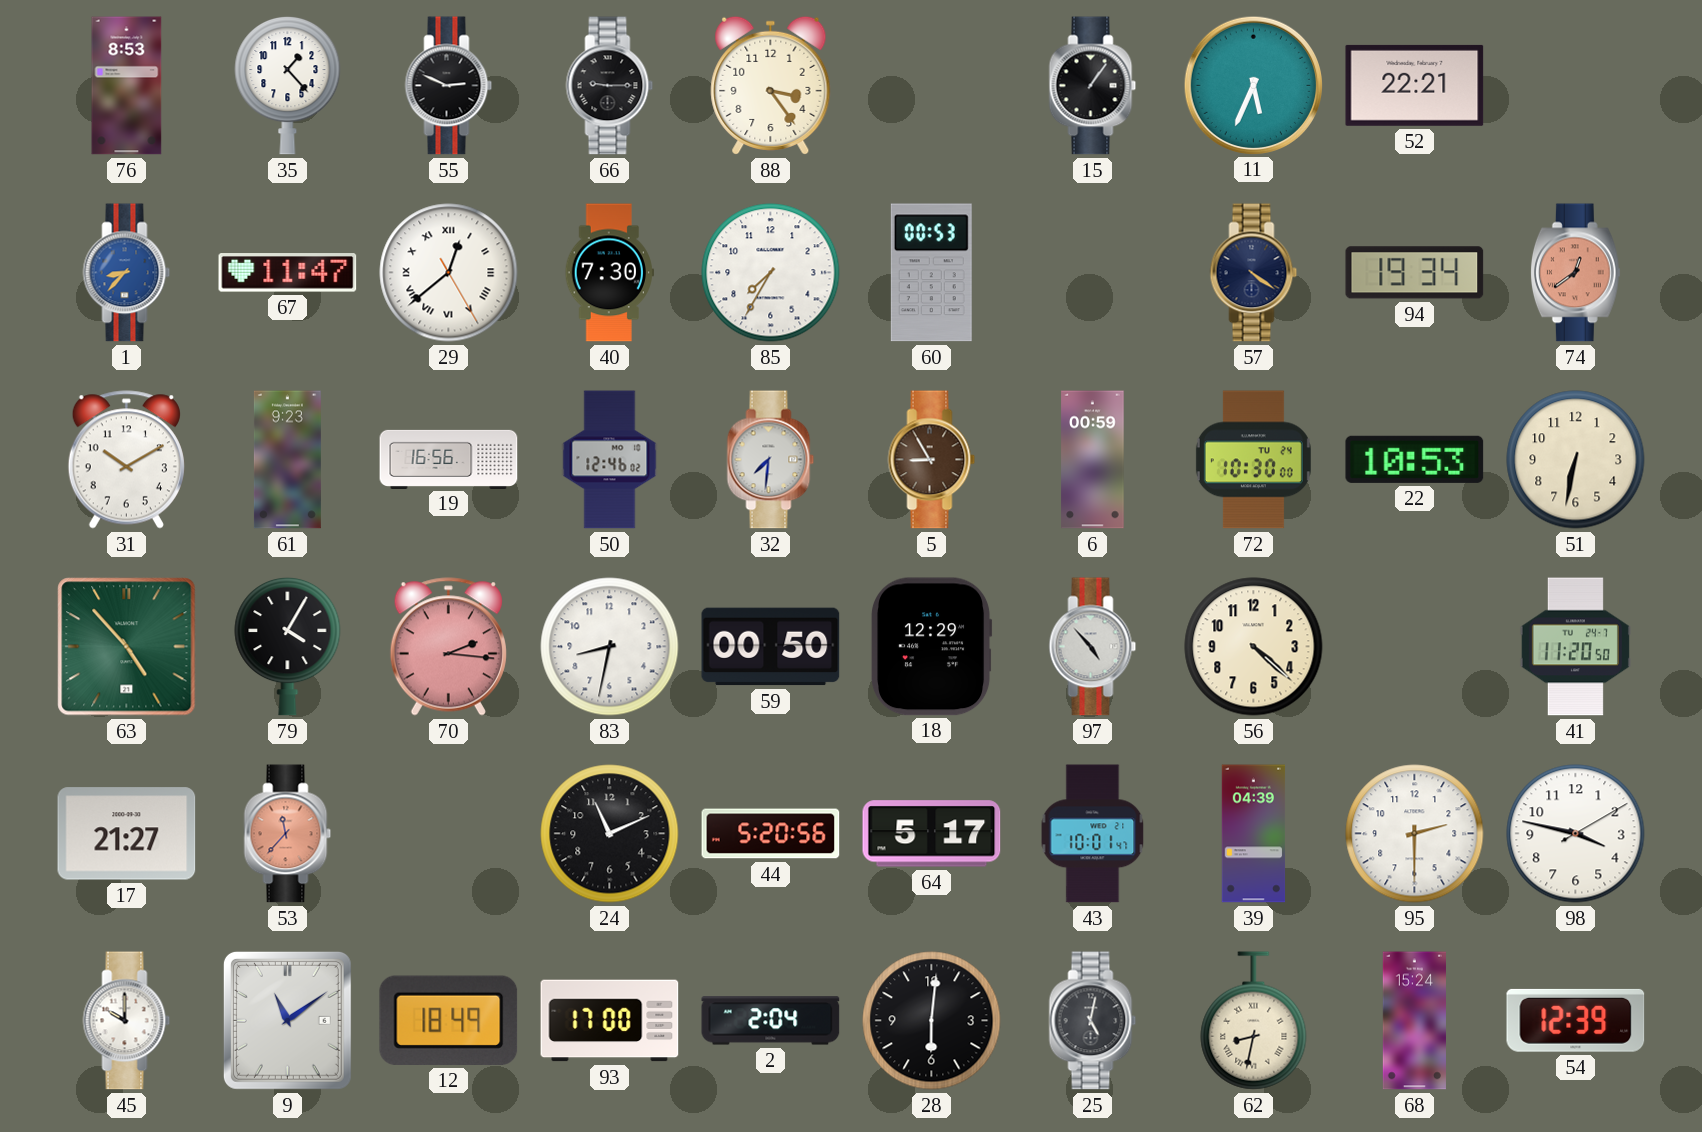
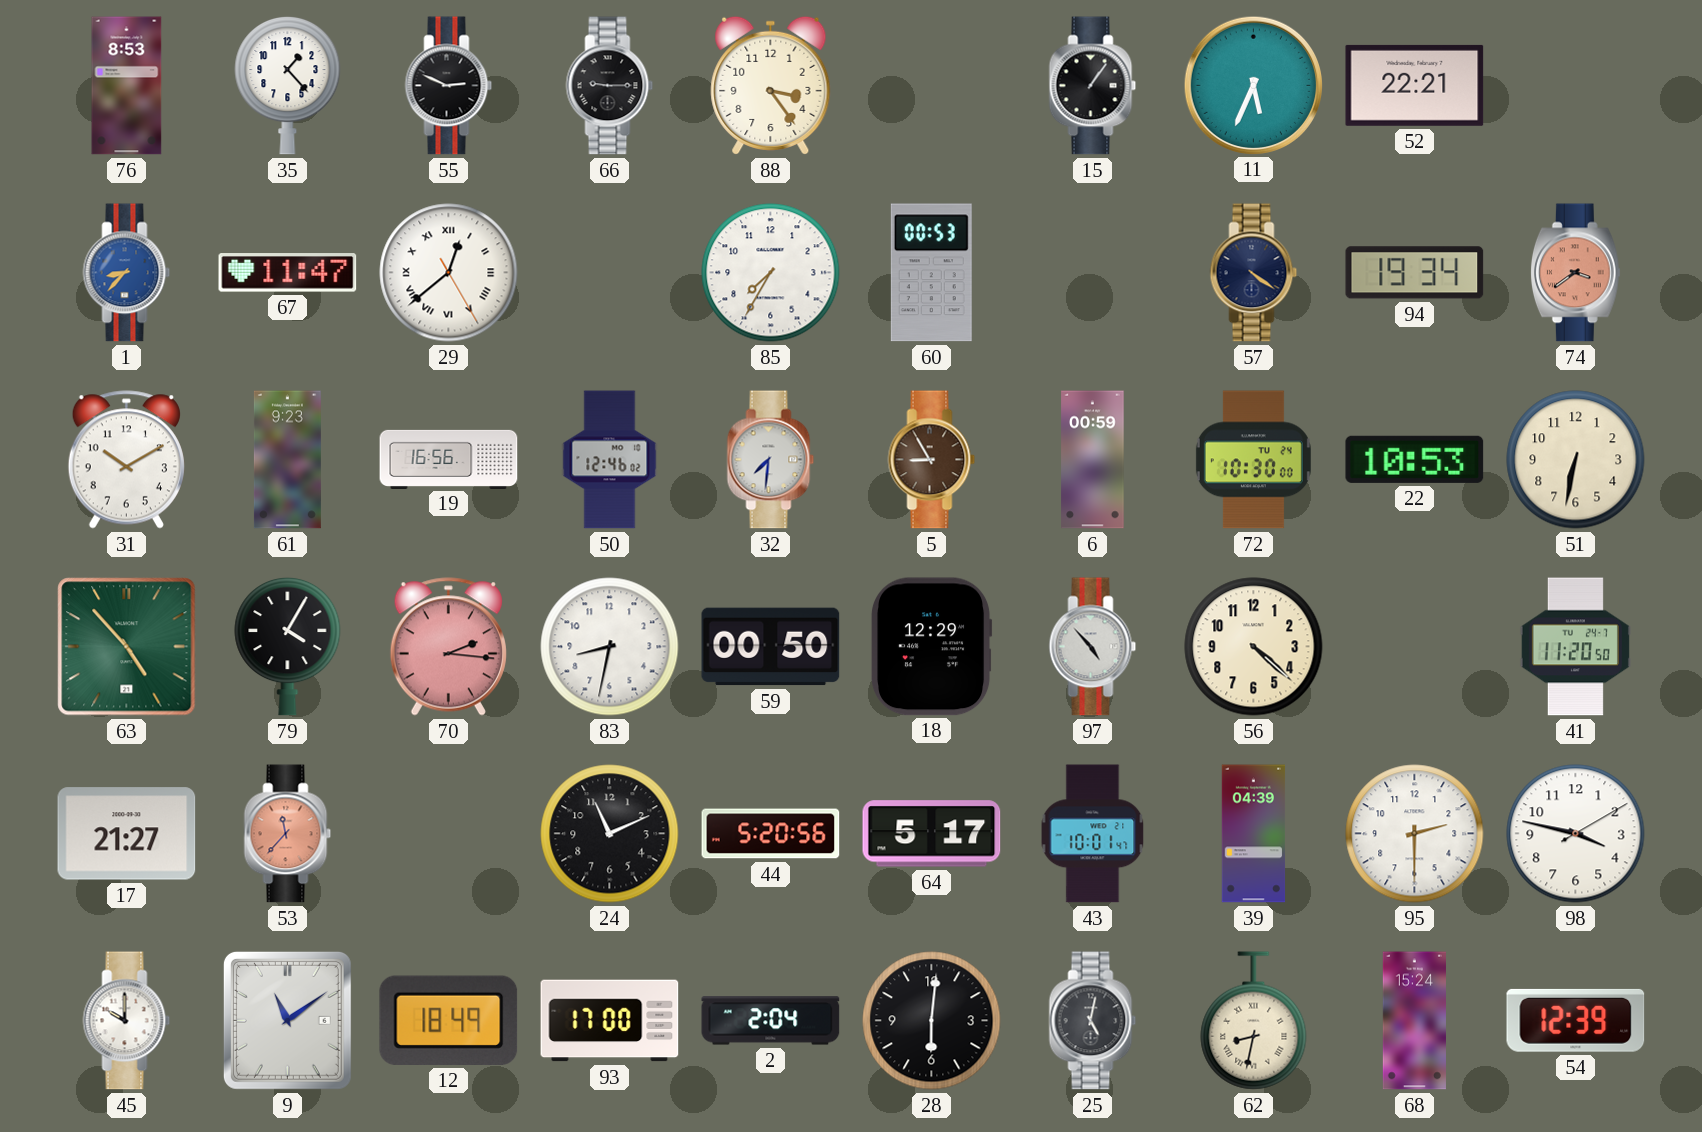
40: 7:30 -> none (609, 273)
74: 12:39 -> 3:39 (1575, 273)
